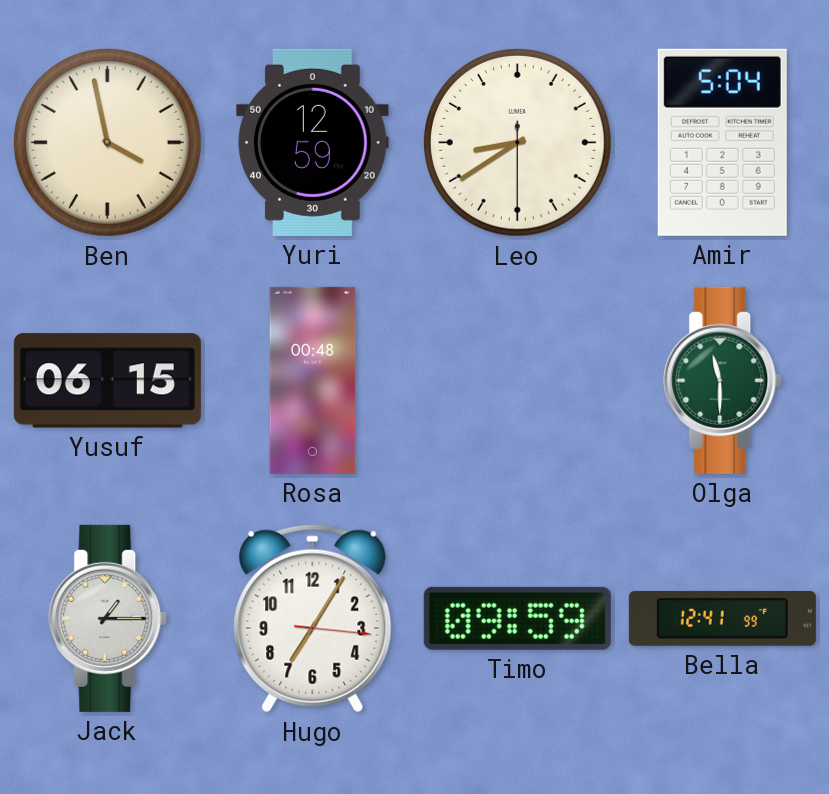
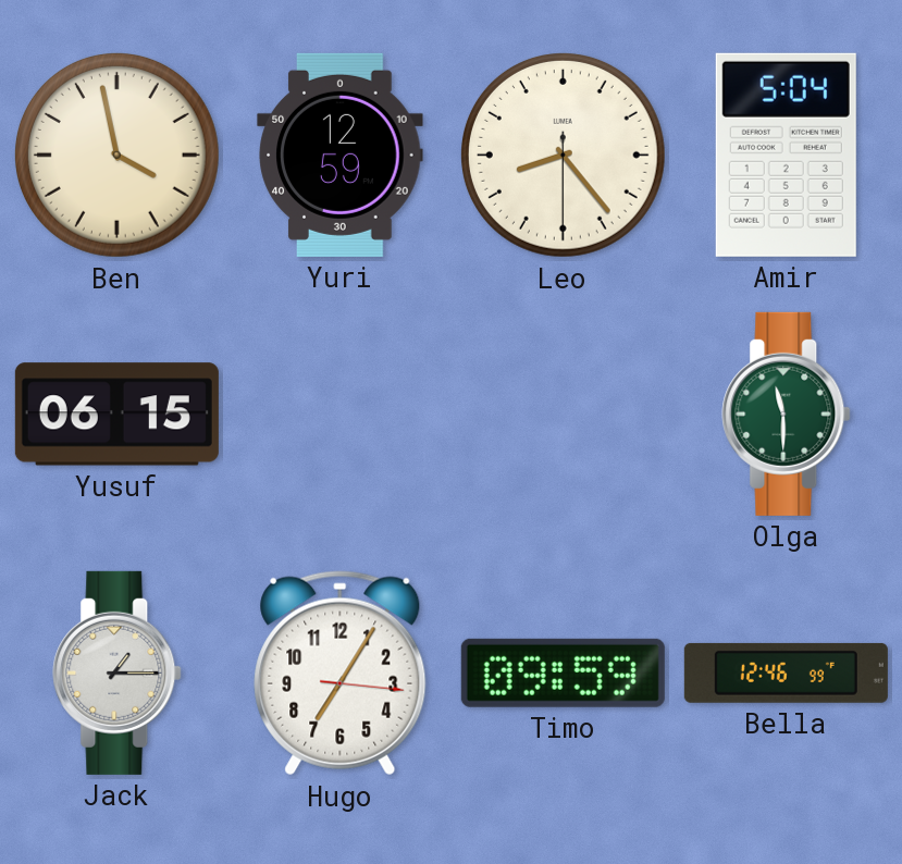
Leo: 8:39 -> 8:23 (563, 155)
Rosa: 00:48 -> none (313, 380)
Bella: 12:41 -> 12:46 (786, 672)
